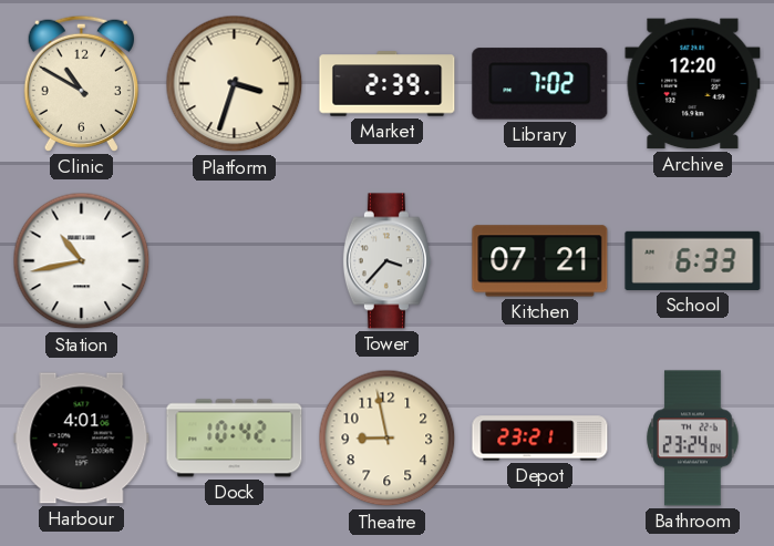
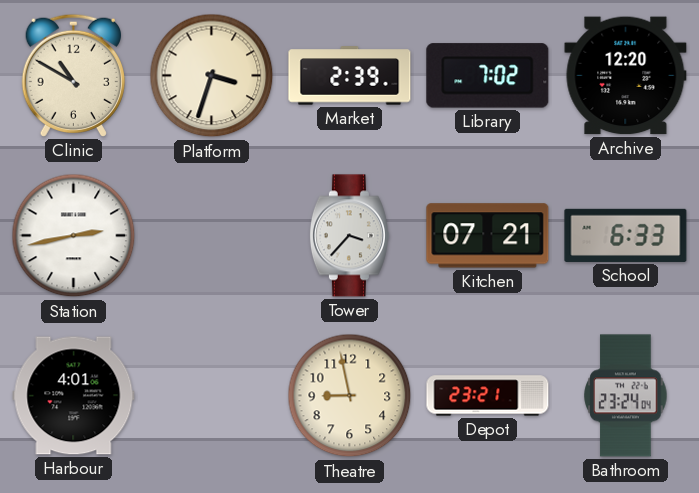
Station: 10:43 -> 2:43 (74, 236)
Dock: 10:42 -> none (235, 439)
